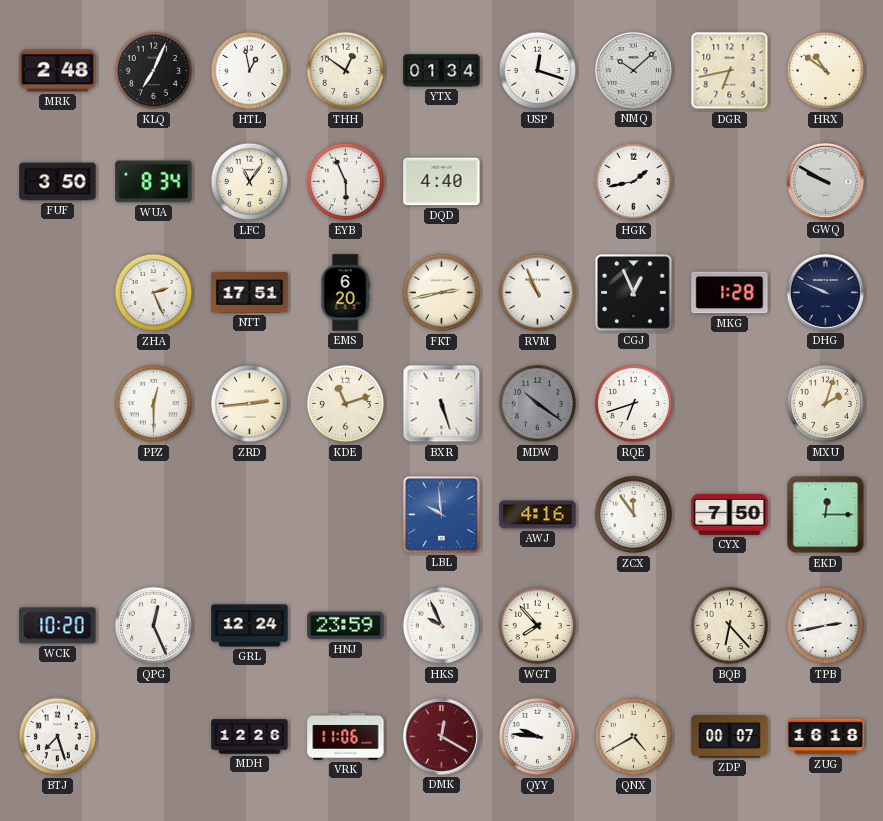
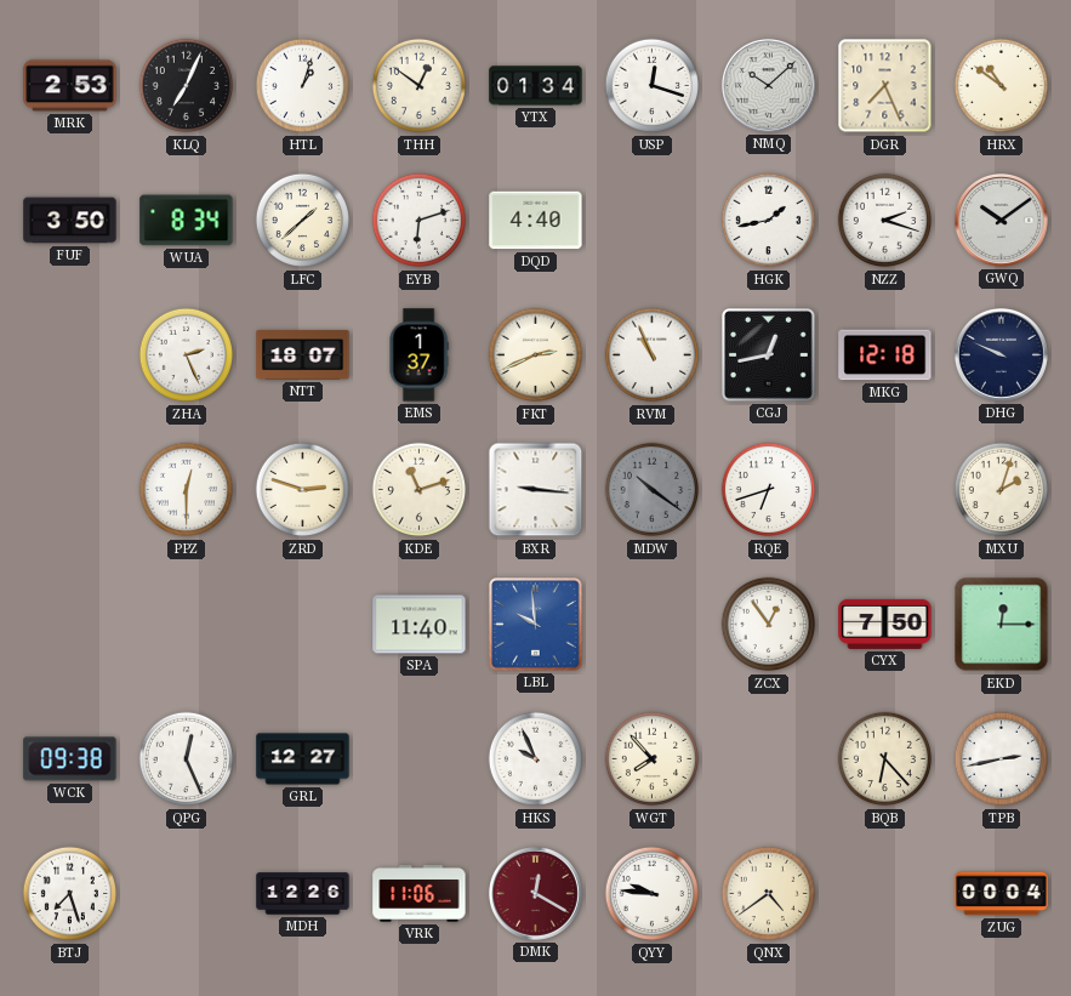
MRK: 2:48 -> 2:53 (70, 86)
HTL: 12:58 -> 1:03 (303, 86)
DGR: 6:43 -> 7:26 (885, 86)
LFC: 11:06 -> 1:38 (303, 221)
EYB: 5:56 -> 6:12 (420, 221)
NZZ: none -> 2:18 (885, 221)
GWQ: 9:50 -> 10:09 (1001, 220)
NTT: 17:51 -> 18:07 (303, 355)
EMS: 6:20 -> 1:37 (418, 355)
FKT: 2:43 -> 2:41 (536, 355)
CGJ: 12:56 -> 12:43 (769, 355)
MKG: 1:28 -> 12:18 (885, 355)
ZRD: 2:44 -> 2:48 (303, 490)
BXR: 5:27 -> 9:16 (536, 490)
SPA: none -> 11:40 (420, 625)
AWJ: 4:16 -> none (538, 515)
ZCX: 11:54 -> 12:54 (769, 625)
WCK: 10:20 -> 09:38 (70, 759)
GRL: 12:24 -> 12:27 (303, 759)
HNJ: 23:59 -> none (346, 626)
QNX: 4:40 -> 4:39 (769, 894)
ZDP: 00:07 -> none (730, 737)
ZUG: 16:18 -> 00:04 (1002, 894)
